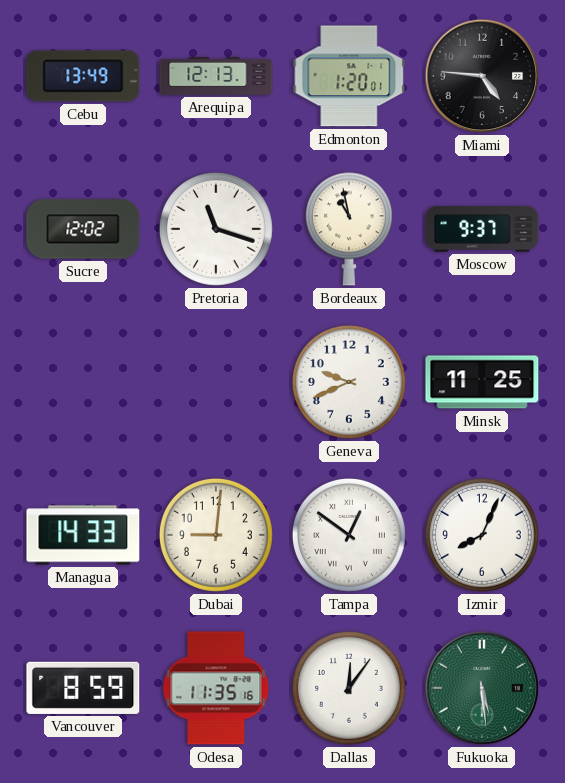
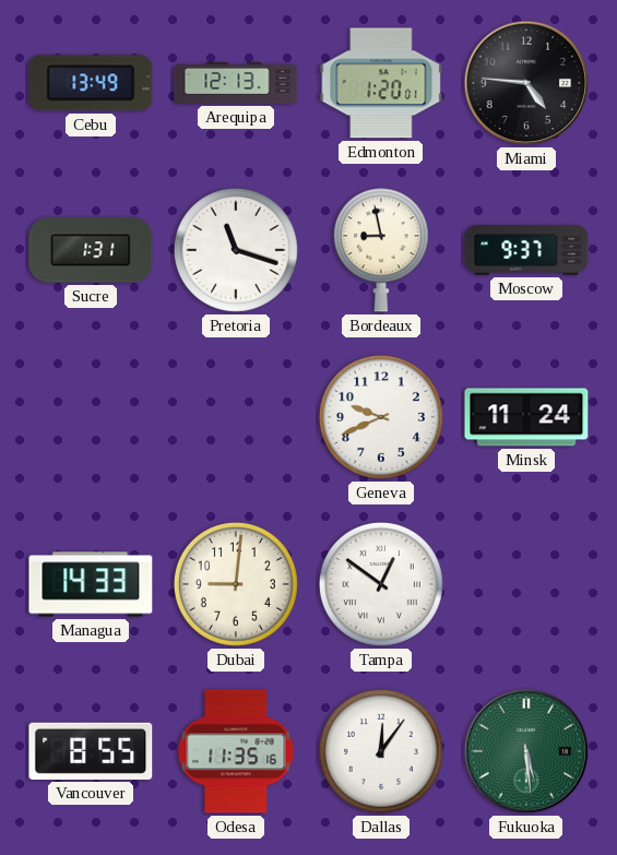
Sucre: 12:02 -> 1:31 (91, 250)
Bordeaux: 10:58 -> 8:58 (381, 250)
Minsk: 11:25 -> 11:24 (526, 417)
Izmir: 8:04 -> none (482, 535)
Vancouver: 8:59 -> 8:55 (91, 751)
